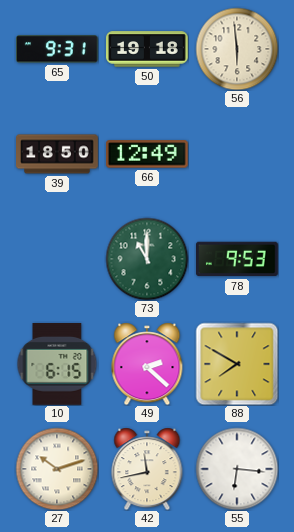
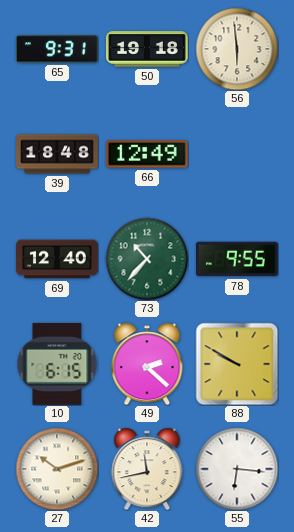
39: 18:50 -> 18:48 (57, 154)
69: none -> 12:40 (58, 259)
73: 11:00 -> 10:37 (147, 259)
78: 9:53 -> 9:55 (237, 259)
88: 7:50 -> 9:50 (237, 364)
